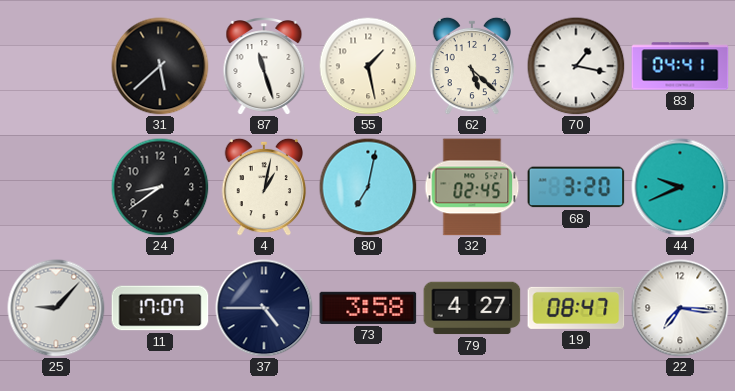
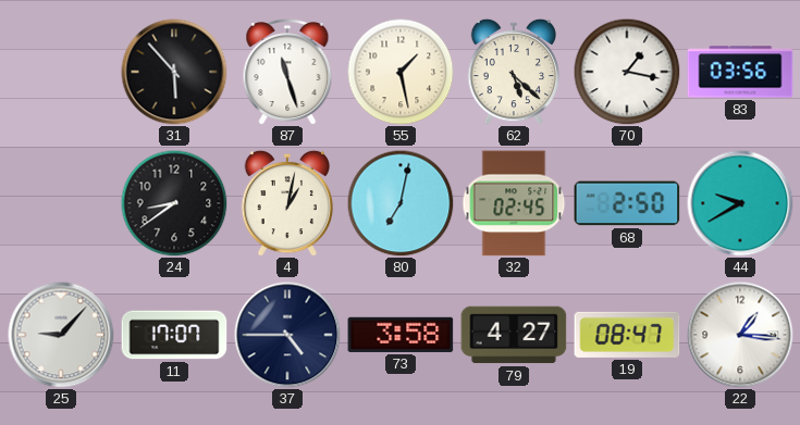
31: 5:38 -> 5:53 (174, 72)
83: 04:41 -> 03:56 (740, 72)
68: 3:20 -> 2:50 (627, 203)
44: 9:41 -> 9:40 (740, 203)
22: 7:16 -> 1:16 (740, 335)
